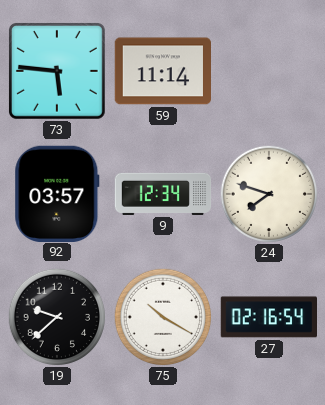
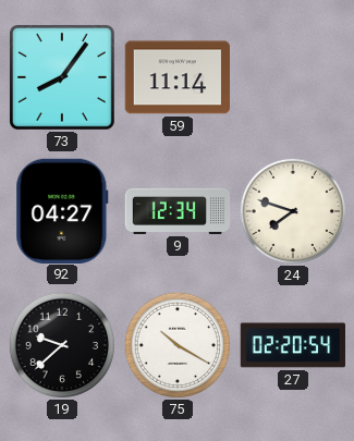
73: 5:46 -> 8:06 (62, 77)
92: 03:57 -> 04:27 (62, 210)
27: 02:16 -> 02:20 (292, 345)
